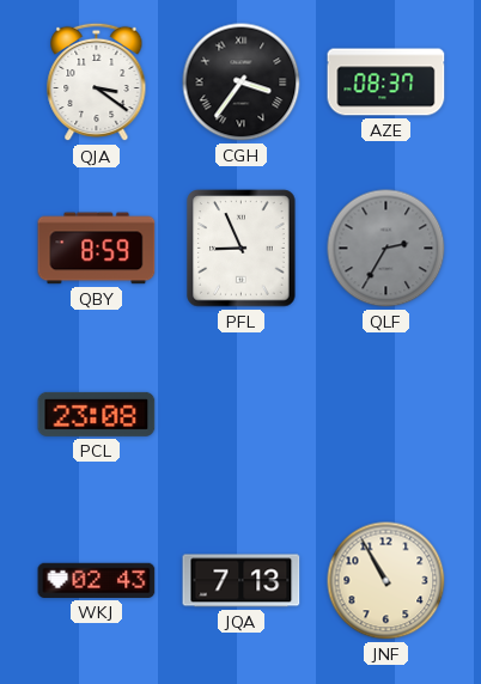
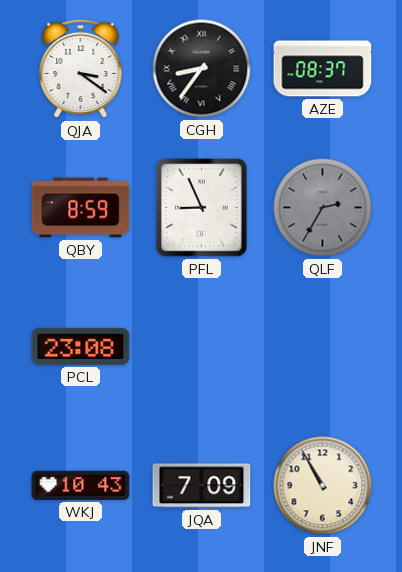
CGH: 3:36 -> 8:36 (202, 69)
WKJ: 02:43 -> 10:43 (81, 485)
JQA: 7:13 -> 7:09 (202, 486)
